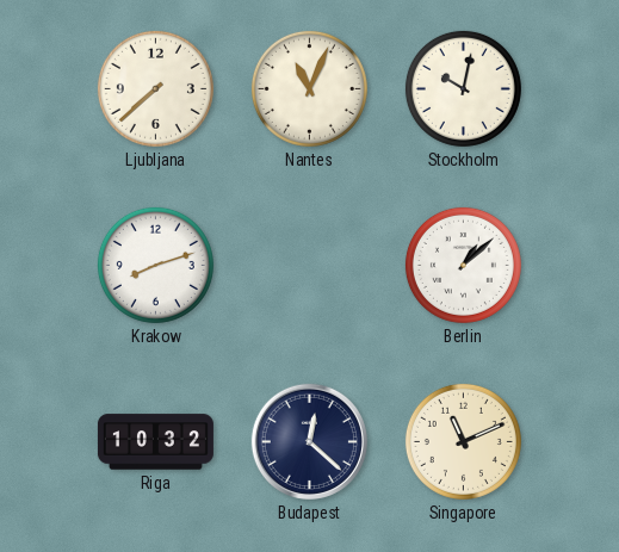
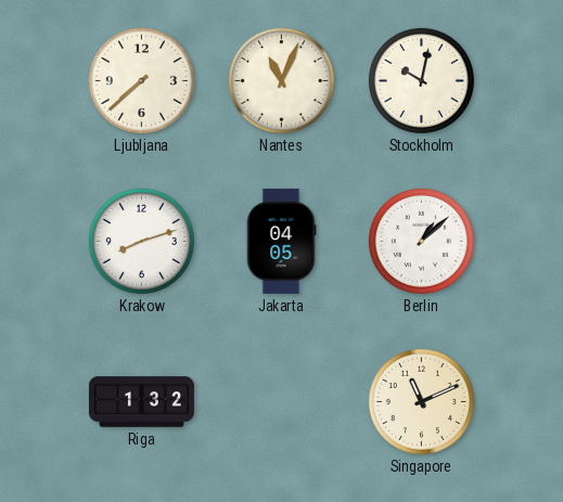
Jakarta: none -> 04:05 (281, 241)
Riga: 10:32 -> 1:32 (141, 402)
Budapest: 12:22 -> none (309, 441)
